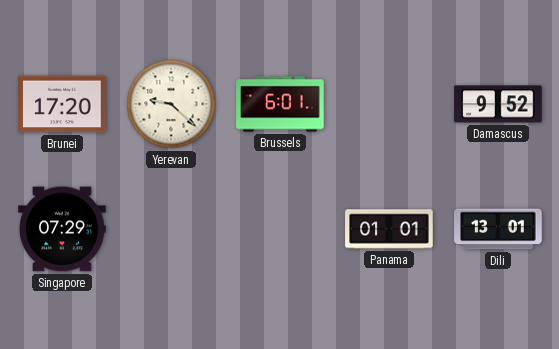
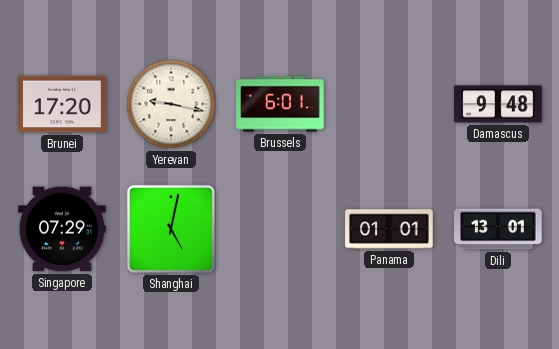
Yerevan: 9:22 -> 9:17 (171, 104)
Damascus: 9:52 -> 9:48 (498, 104)
Shanghai: none -> 5:02 (171, 229)
